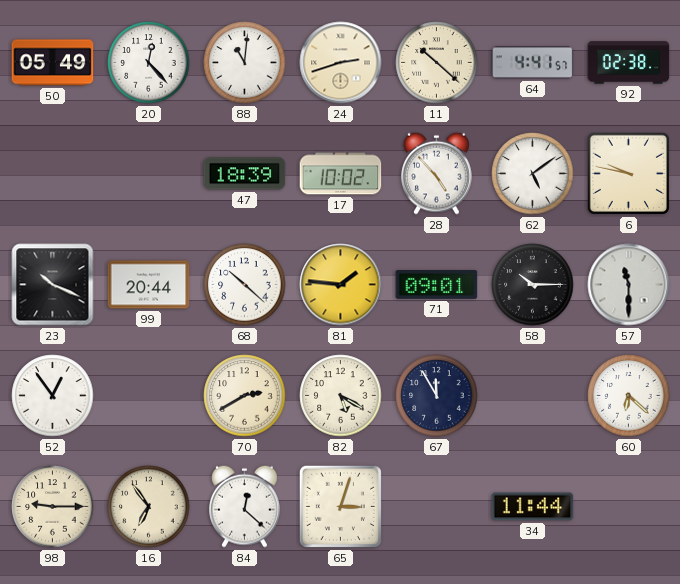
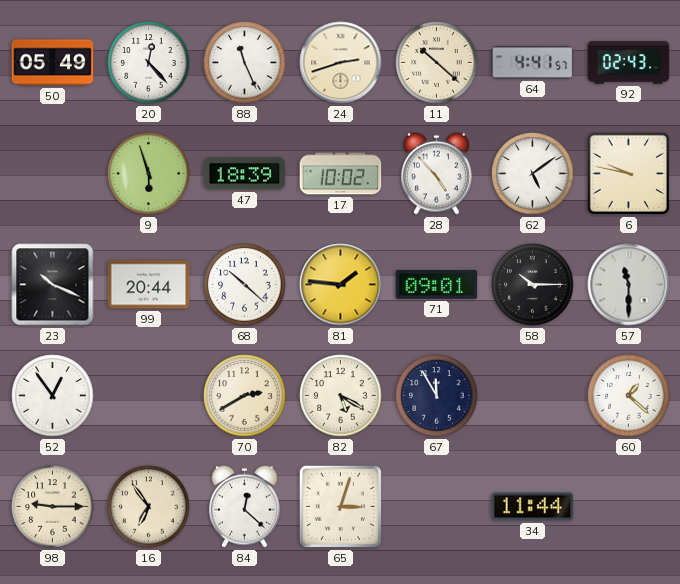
88: 11:01 -> 11:26 (245, 63)
92: 02:38 -> 02:43 (629, 63)
9: none -> 5:57 (149, 174)
60: 6:22 -> 1:22 (629, 396)
